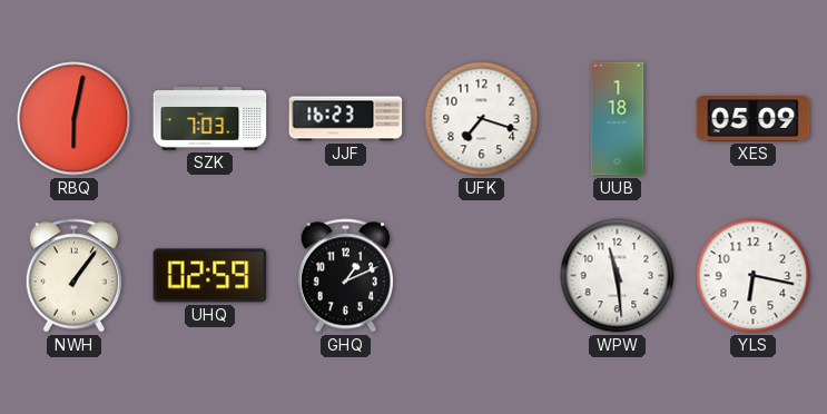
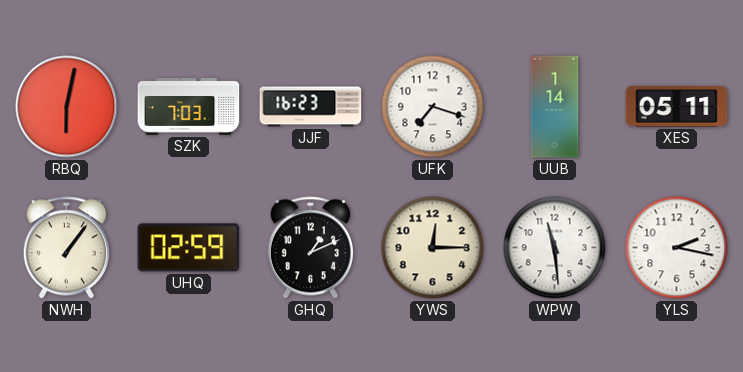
UUB: 1:18 -> 1:14 (555, 107)
XES: 05:09 -> 05:11 (677, 107)
YWS: none -> 12:15 (433, 248)
YLS: 6:17 -> 2:17 (677, 248)
